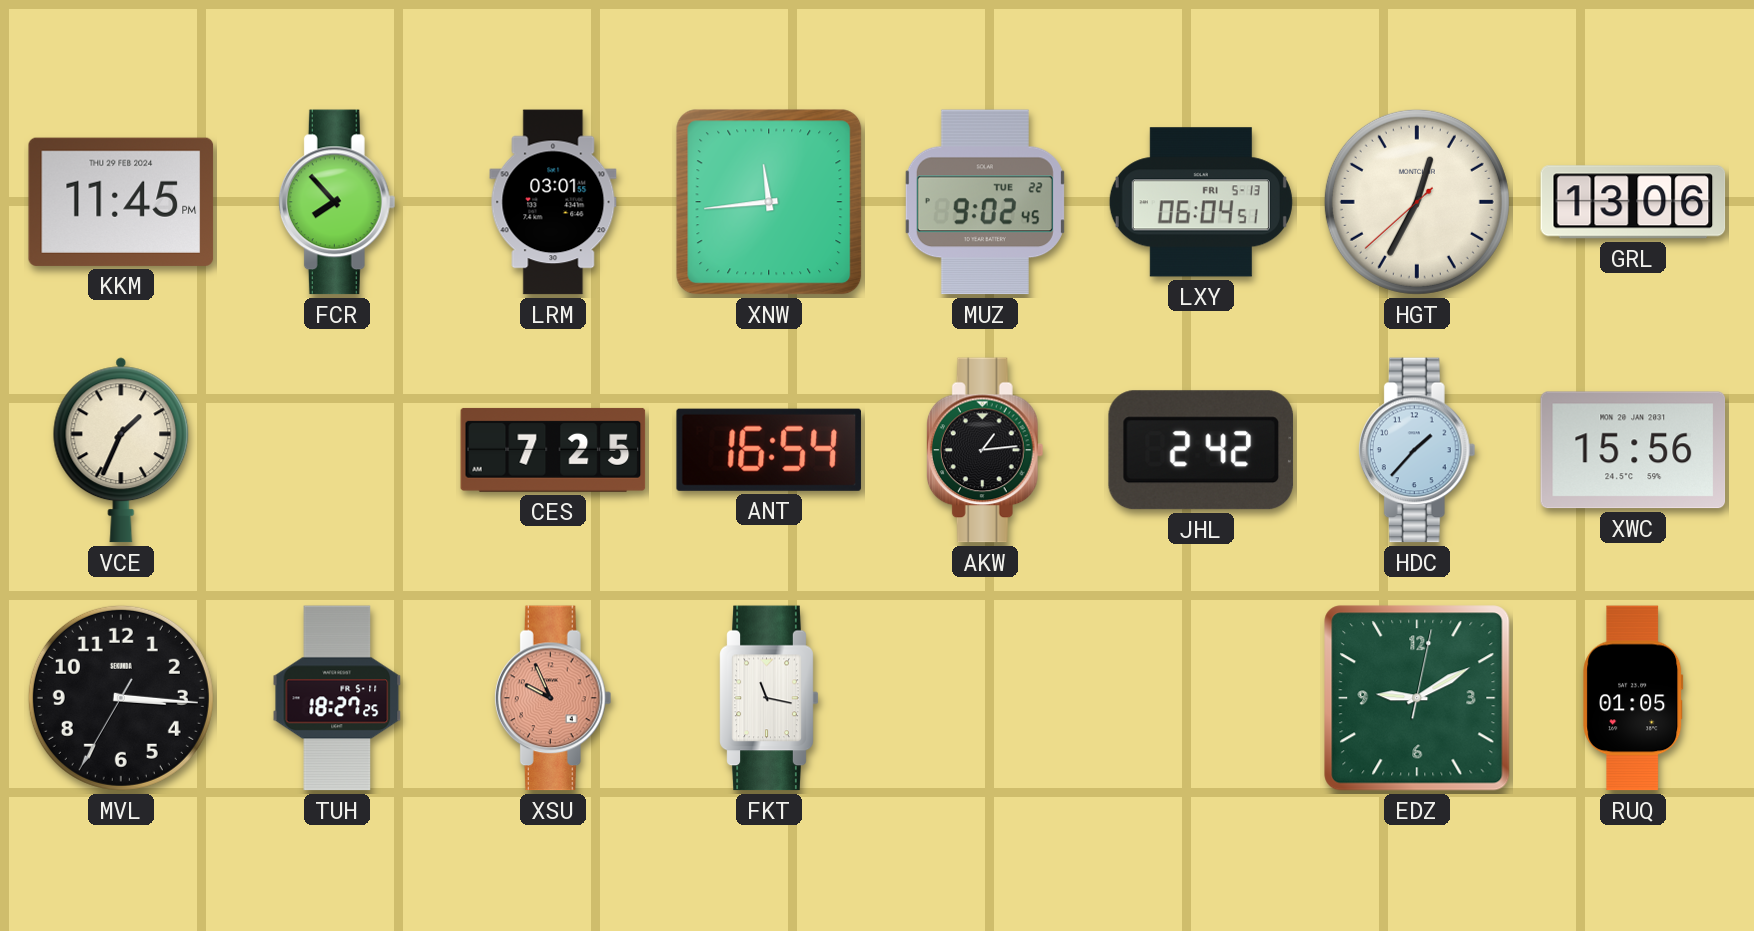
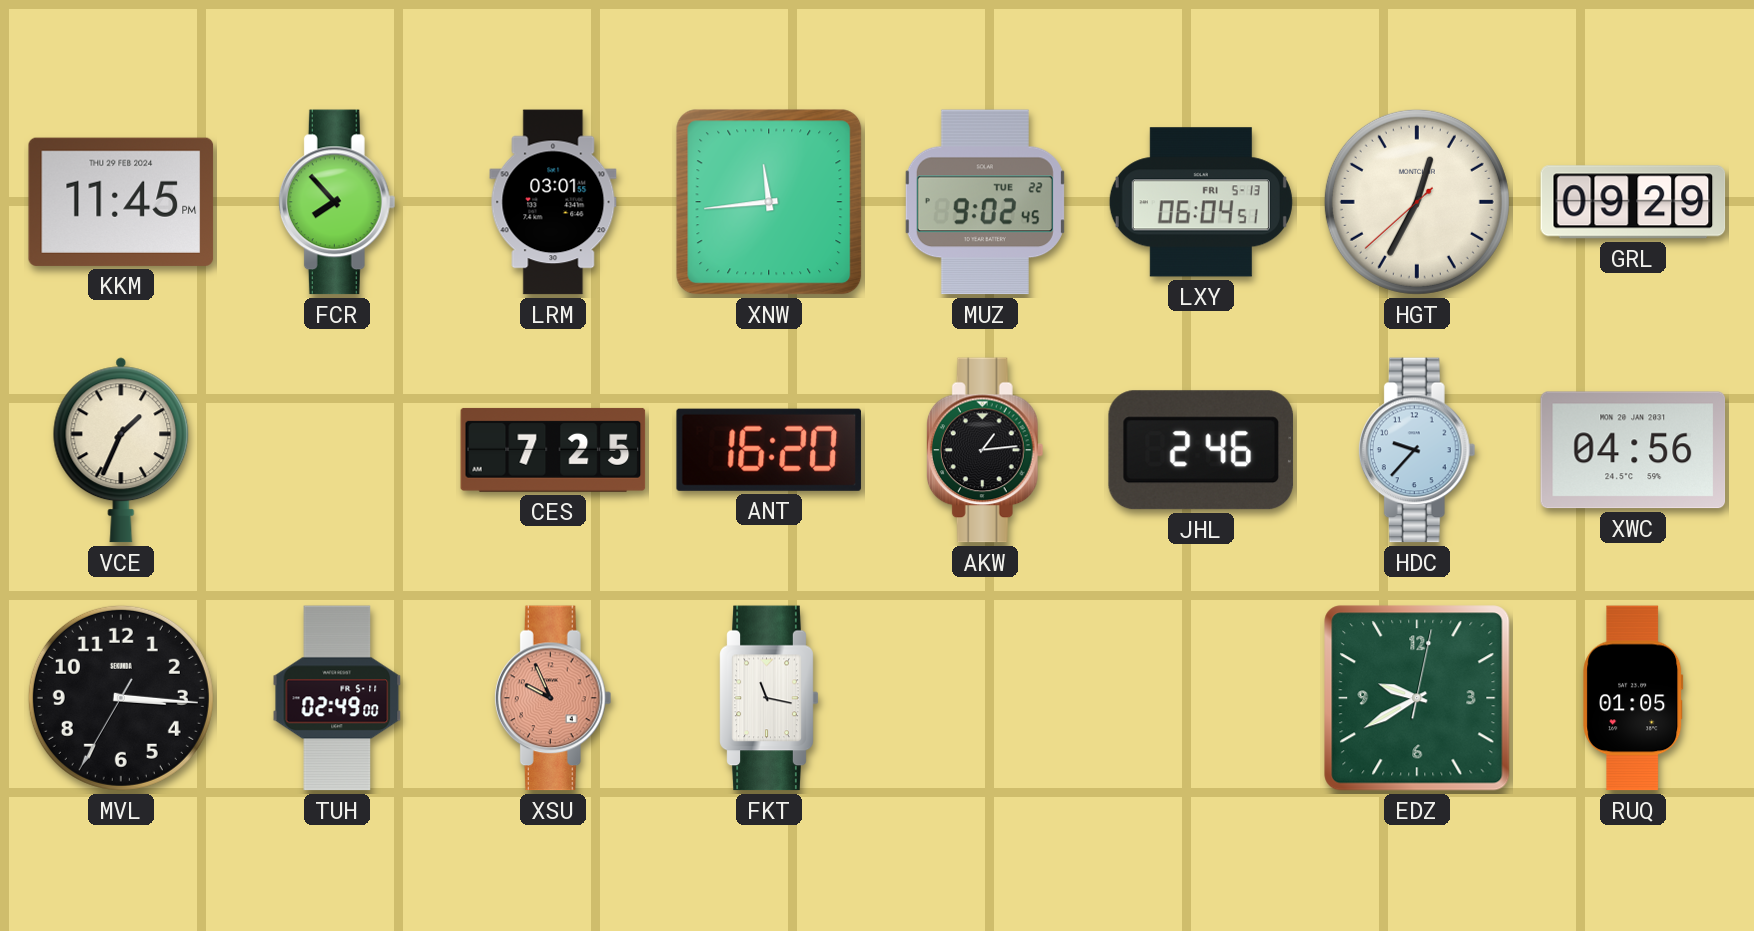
GRL: 13:06 -> 09:29 (1633, 202)
ANT: 16:54 -> 16:20 (769, 450)
JHL: 2:42 -> 2:46 (1201, 450)
HDC: 1:37 -> 9:37 (1417, 450)
XWC: 15:56 -> 04:56 (1633, 450)
TUH: 18:27 -> 02:49 (337, 698)
EDZ: 9:10 -> 9:40 (1417, 698)
